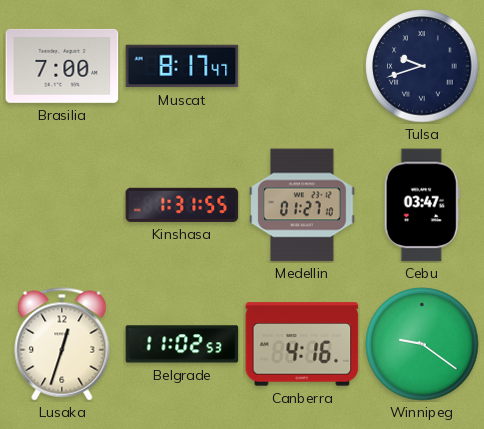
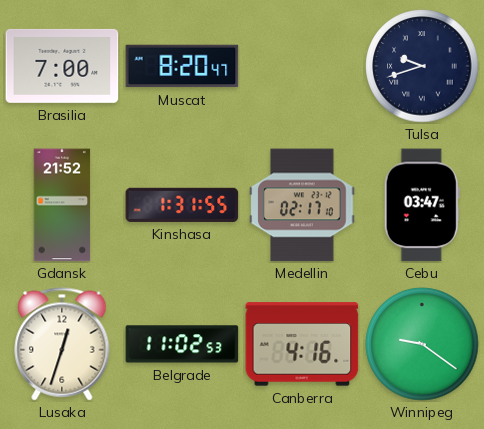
Muscat: 8:17 -> 8:20 (182, 66)
Gdansk: none -> 21:52 (62, 205)
Medellin: 01:27 -> 02:17 (302, 205)
